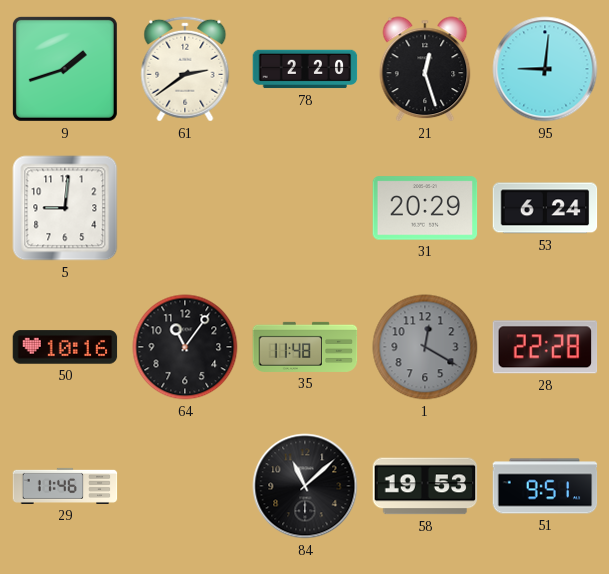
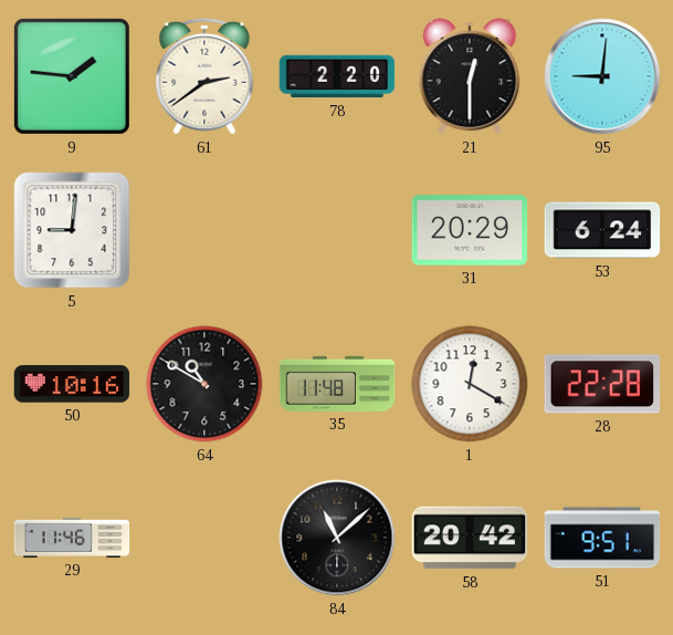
9: 1:42 -> 1:46 (72, 76)
21: 12:27 -> 12:30 (470, 76)
64: 11:06 -> 10:50 (204, 384)
1 dial: grey -> white (470, 384)
58: 19:53 -> 20:42 (470, 538)
